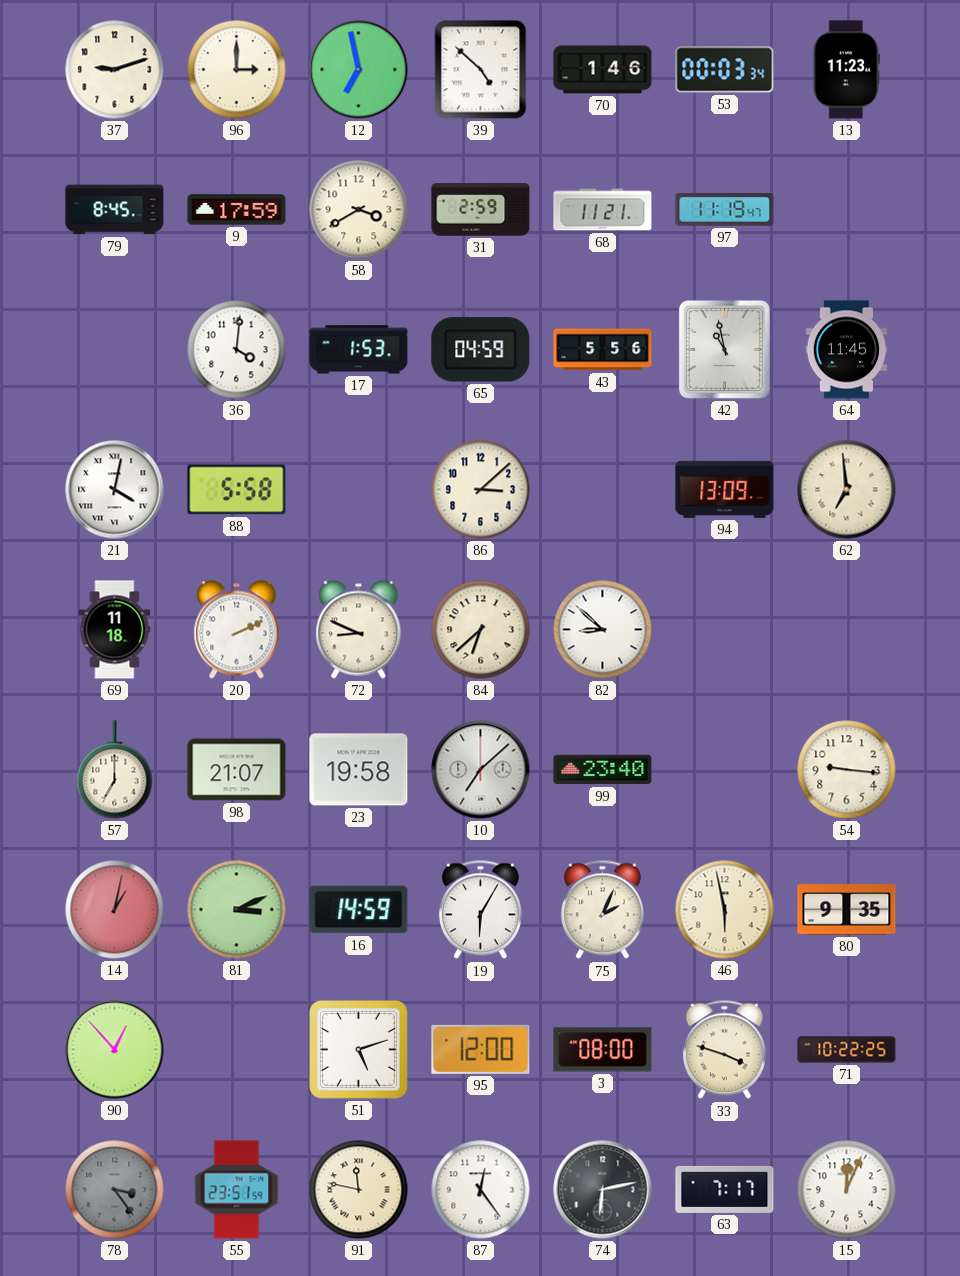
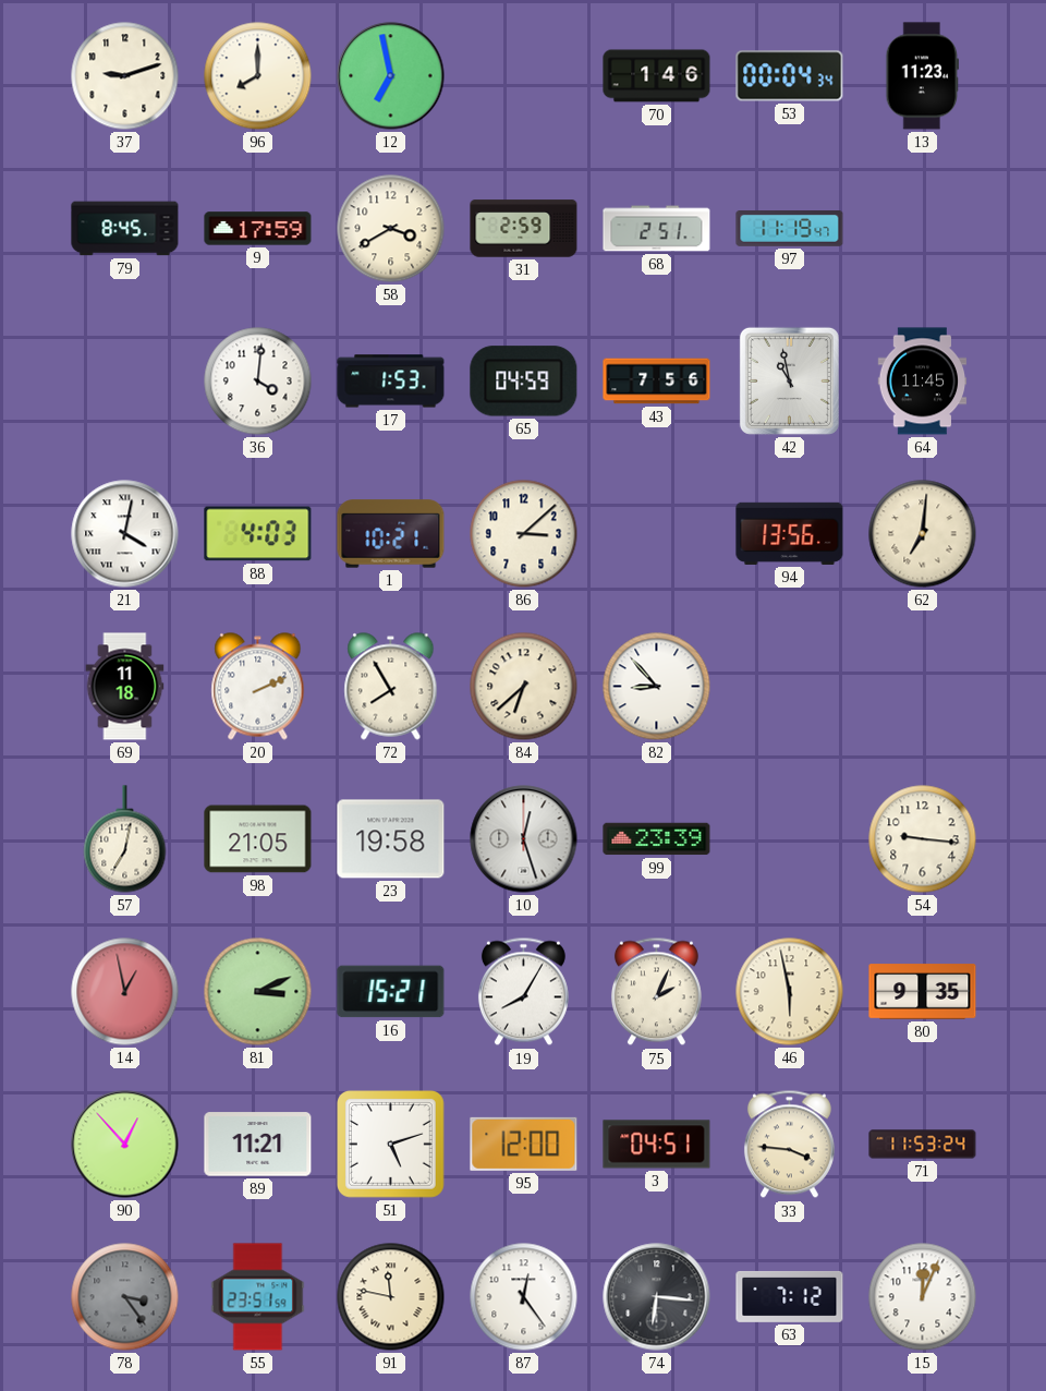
96: 3:00 -> 8:00 (258, 76)
39: 4:52 -> none (481, 70)
53: 00:03 -> 00:04 (790, 76)
68: 11:21 -> 2:51 (657, 229)
43: 5:56 -> 7:56 (657, 382)
88: 5:58 -> 4:03 (258, 534)
1: none -> 10:21 (391, 534)
94: 13:09 -> 13:56 (790, 533)
62: 6:59 -> 7:01 (923, 534)
72: 8:49 -> 7:55 (391, 687)
82: 8:52 -> 8:53 (657, 687)
57: 7:00 -> 7:02 (125, 839)
98: 21:07 -> 21:05 (258, 839)
10: 7:08 -> 12:27 (524, 839)
99: 23:40 -> 23:39 (657, 839)
14: 1:02 -> 12:58 (125, 992)
16: 14:59 -> 15:21 (391, 992)
19: 6:05 -> 8:05 (523, 992)
89: none -> 11:21 (258, 1145)
3: 08:00 -> 04:51 (657, 1145)
33: 3:48 -> 3:46 (789, 1145)
71: 10:22 -> 11:53 (923, 1145)
74: 6:13 -> 6:16 (657, 1297)
63: 7:17 -> 7:12 (790, 1296)
